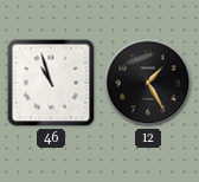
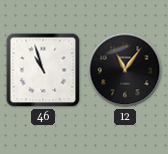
12: 1:25 -> 11:06 (125, 70)
